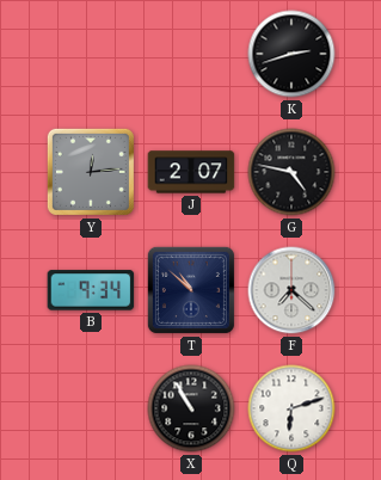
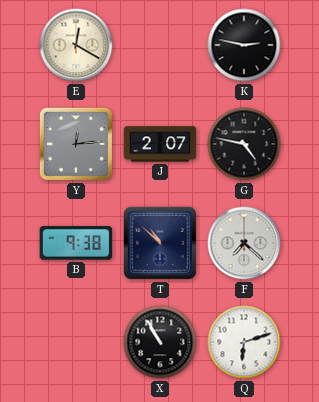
E: none -> 12:20 (76, 45)
K: 2:42 -> 2:47 (244, 45)
B: 9:34 -> 9:38 (76, 243)
